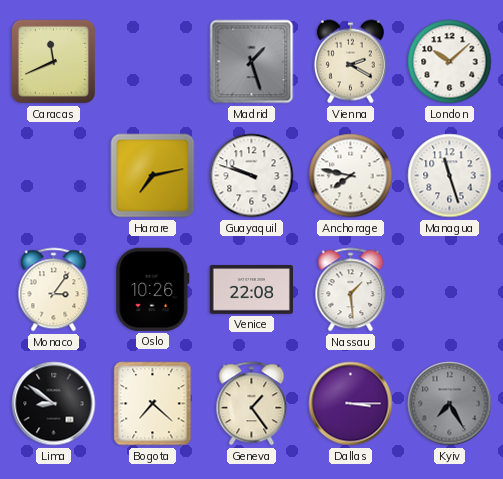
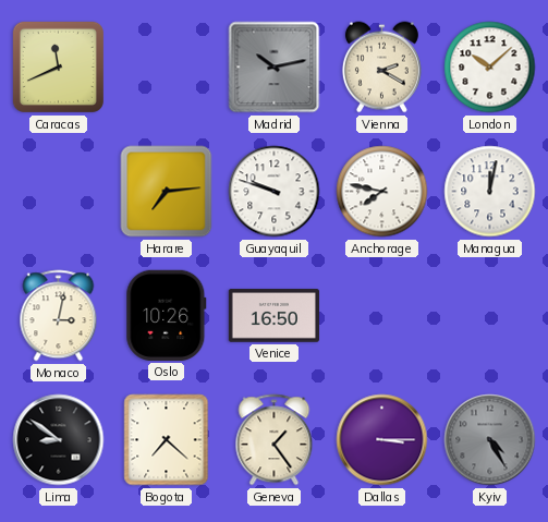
Madrid: 1:27 -> 10:13 (275, 68)
Harare: 7:13 -> 7:14 (167, 192)
Managua: 11:27 -> 12:02 (490, 192)
Monaco: 3:06 -> 3:02 (59, 316)
Venice: 22:08 -> 16:50 (273, 316)
Nassau: 1:29 -> none (351, 290)
Kyiv: 7:25 -> 4:25 (490, 440)
